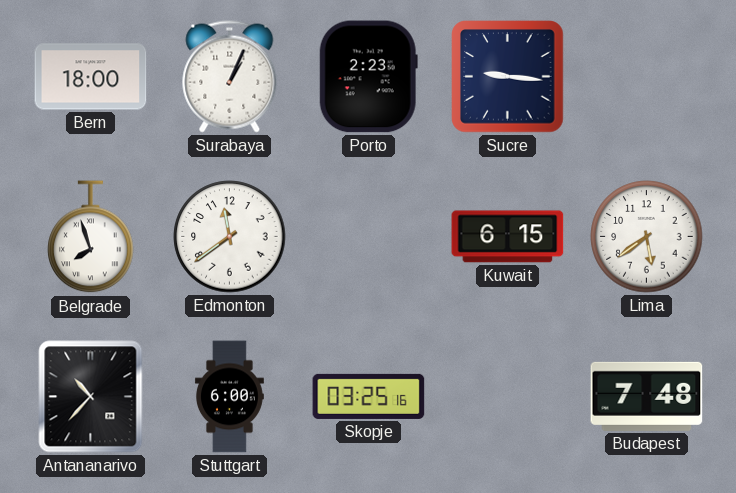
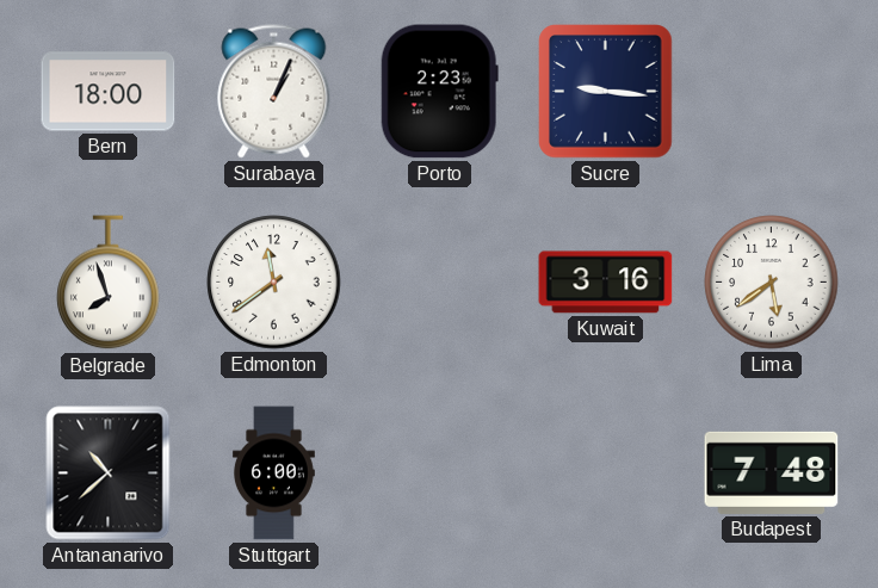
Kuwait: 6:15 -> 3:16 (606, 283)
Antananarivo: 10:37 -> 10:38 (109, 474)
Skopje: 03:25 -> none (369, 396)
